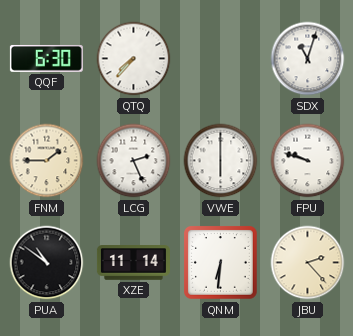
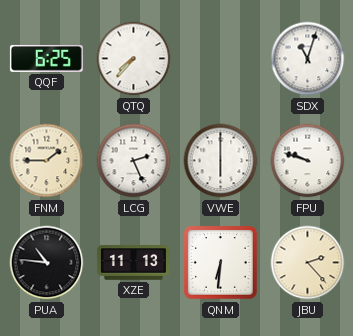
QQF: 6:30 -> 6:25 (46, 58)
PUA: 10:51 -> 10:46 (47, 263)
XZE: 11:14 -> 11:13 (133, 263)
